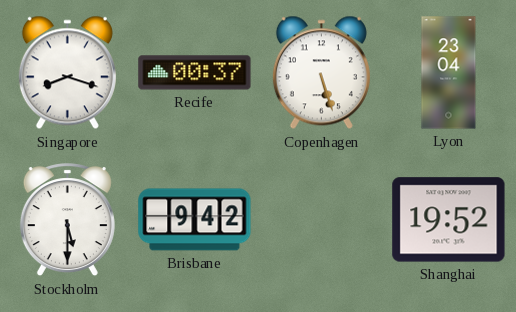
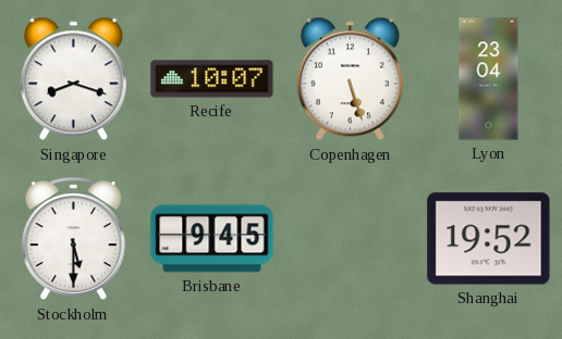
Recife: 00:37 -> 10:07 (212, 79)
Brisbane: 9:42 -> 9:45 (212, 239)
